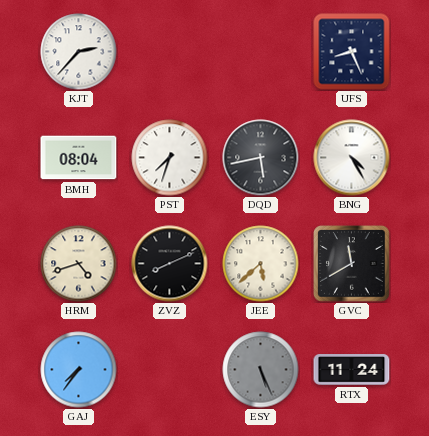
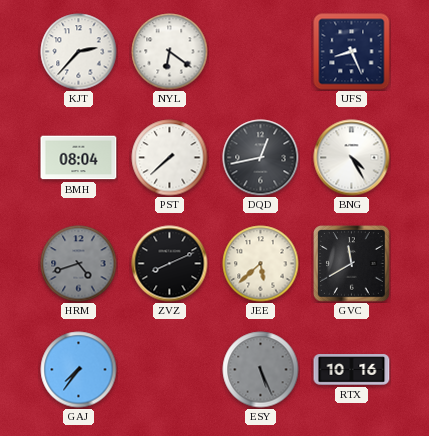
NYL: none -> 6:21 (170, 52)
PST: 7:33 -> 7:38 (170, 158)
DQD: 5:43 -> 12:43 (261, 158)
HRM dial: cream -> grey (79, 264)
RTX: 11:24 -> 10:16 (352, 370)
